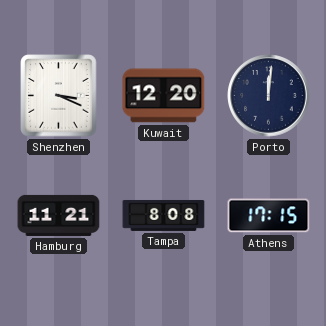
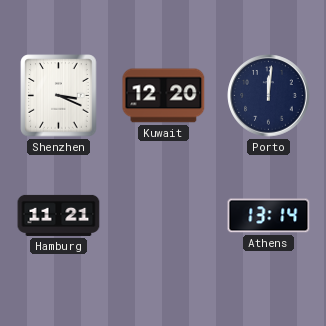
Tampa: 8:08 -> none (164, 215)
Athens: 17:15 -> 13:14 (269, 216)
